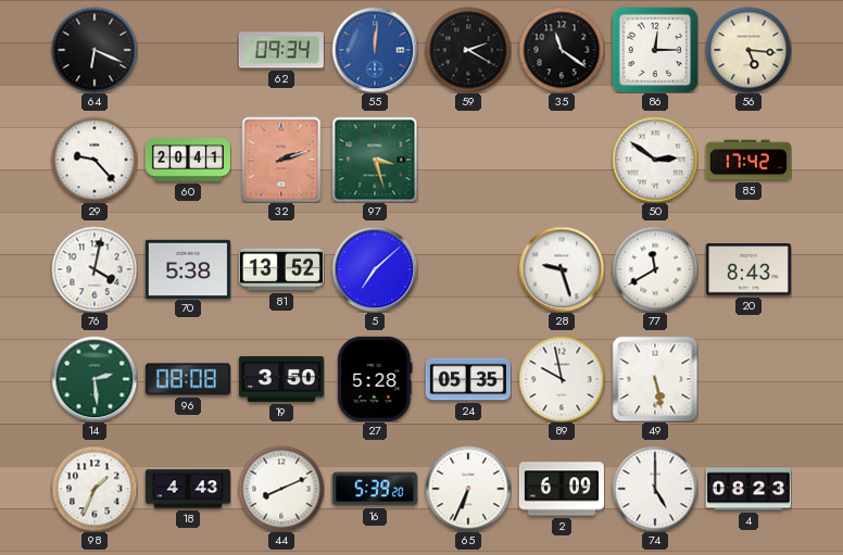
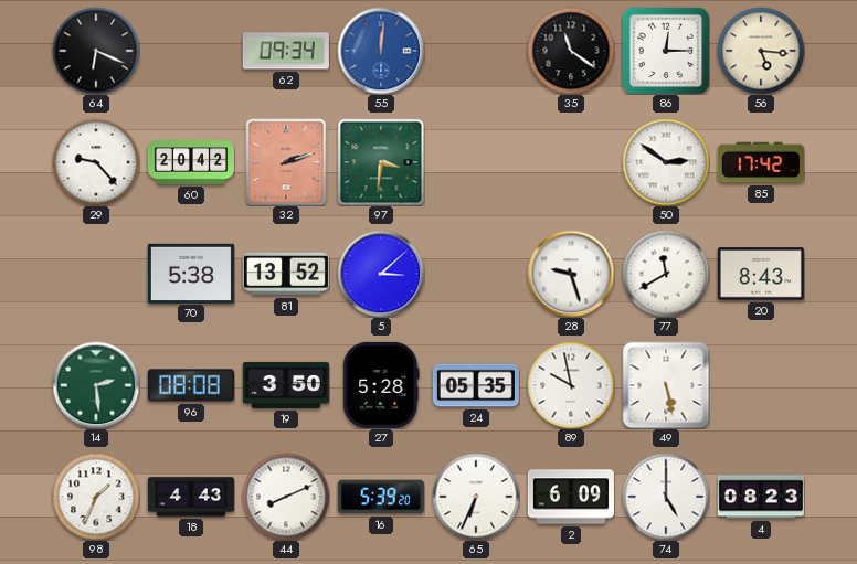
59: 2:20 -> none (468, 50)
60: 20:41 -> 20:42 (191, 162)
97: 3:27 -> 3:31 (381, 162)
76: 4:02 -> none (95, 269)
5: 7:08 -> 3:08 (381, 274)
